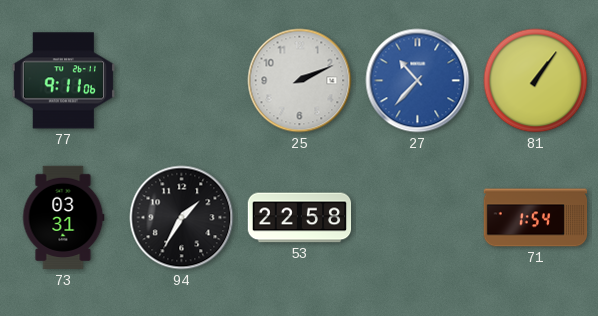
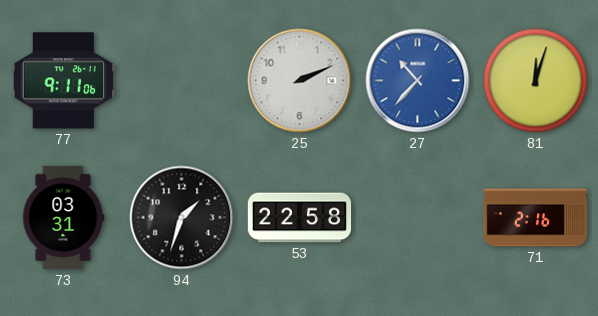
81: 1:06 -> 12:03 (536, 81)
94: 1:35 -> 1:33 (182, 218)
71: 1:54 -> 2:16 (536, 218)
